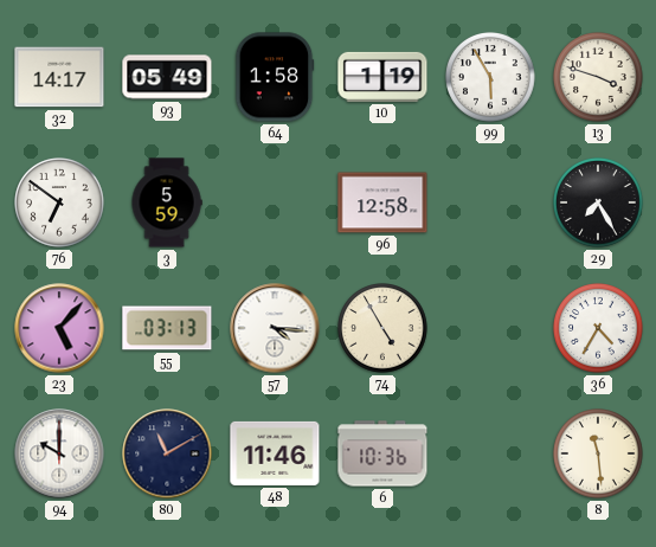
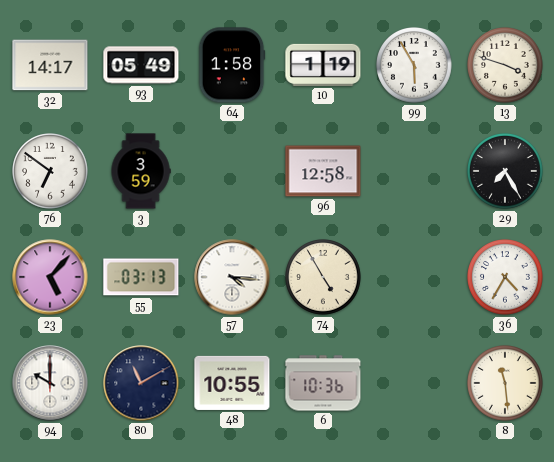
3: 5:59 -> 3:59 (141, 171)
48: 11:46 -> 10:55 (232, 383)
